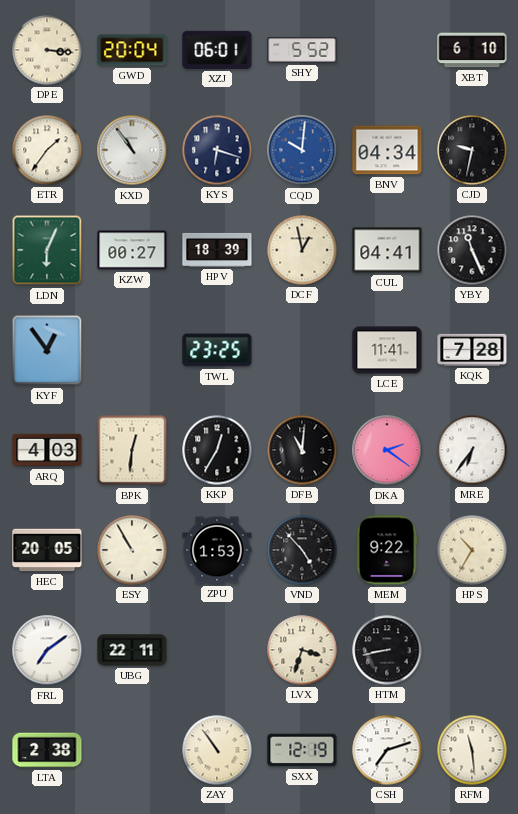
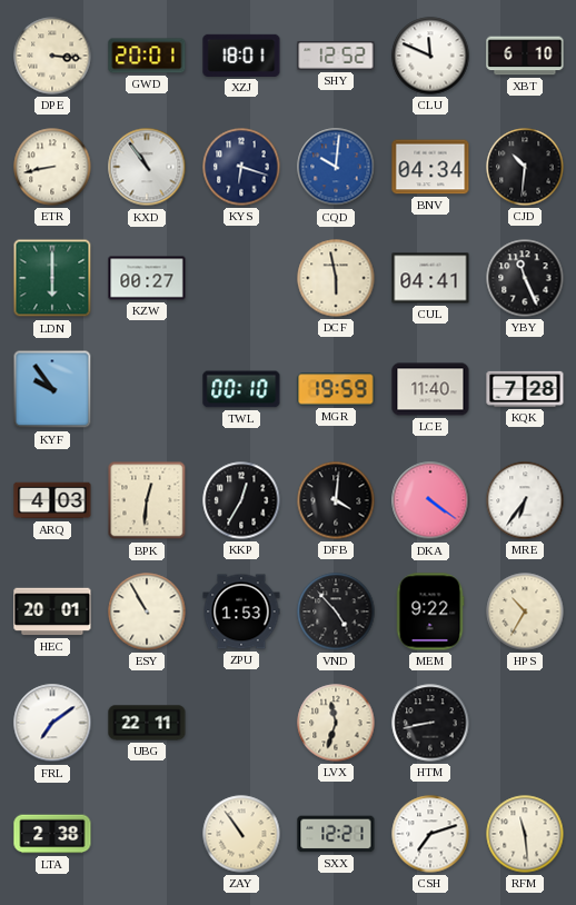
GWD: 20:04 -> 20:01 (147, 56)
XZJ: 06:01 -> 18:01 (241, 56)
SHY: 5:52 -> 12:52 (336, 56)
CLU: none -> 11:49 (430, 56)
ETR: 1:36 -> 8:43 (52, 167)
CJD: 9:32 -> 10:31 (525, 167)
LDN: 6:04 -> 6:00 (52, 278)
HPV: 18:39 -> none (217, 250)
DCF: 12:58 -> 5:58 (336, 278)
KYF: 12:54 -> 9:54 (52, 389)
TWL: 23:25 -> 00:10 (241, 389)
MGR: none -> 19:59 (336, 389)
LCE: 11:41 -> 11:40 (430, 389)
DFB: 11:01 -> 4:01 (336, 500)
DKA: 2:21 -> 4:21 (430, 500)
HEC: 20:05 -> 20:01 (52, 611)
LVX: 3:33 -> 11:33 (336, 723)
SXX: 12:19 -> 12:21 (336, 834)
